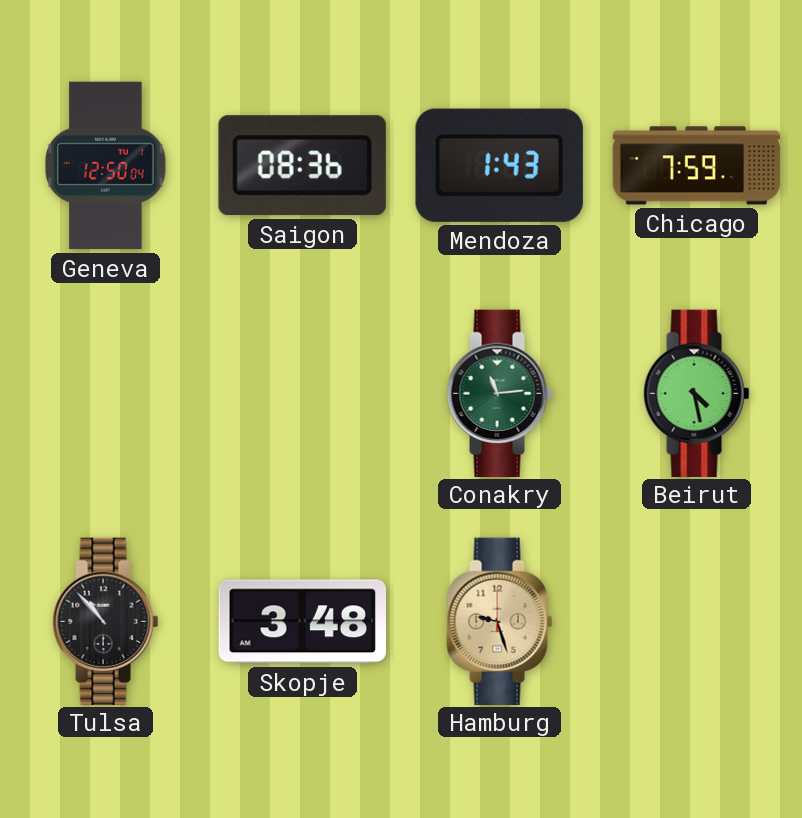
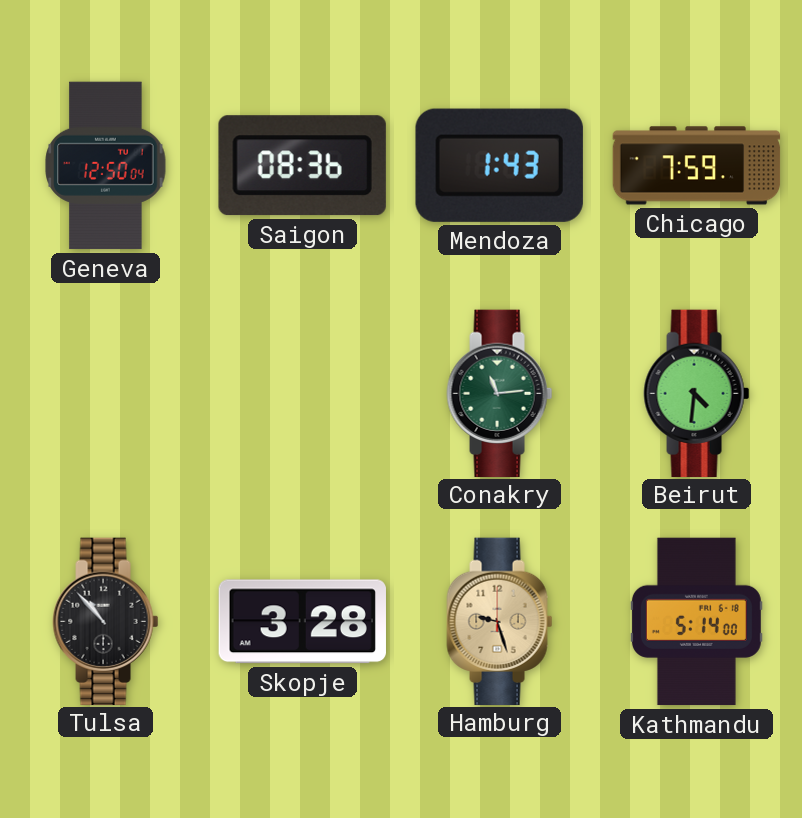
Beirut: 4:28 -> 4:31 (697, 393)
Skopje: 3:48 -> 3:28 (302, 622)
Kathmandu: none -> 5:14 (696, 622)
